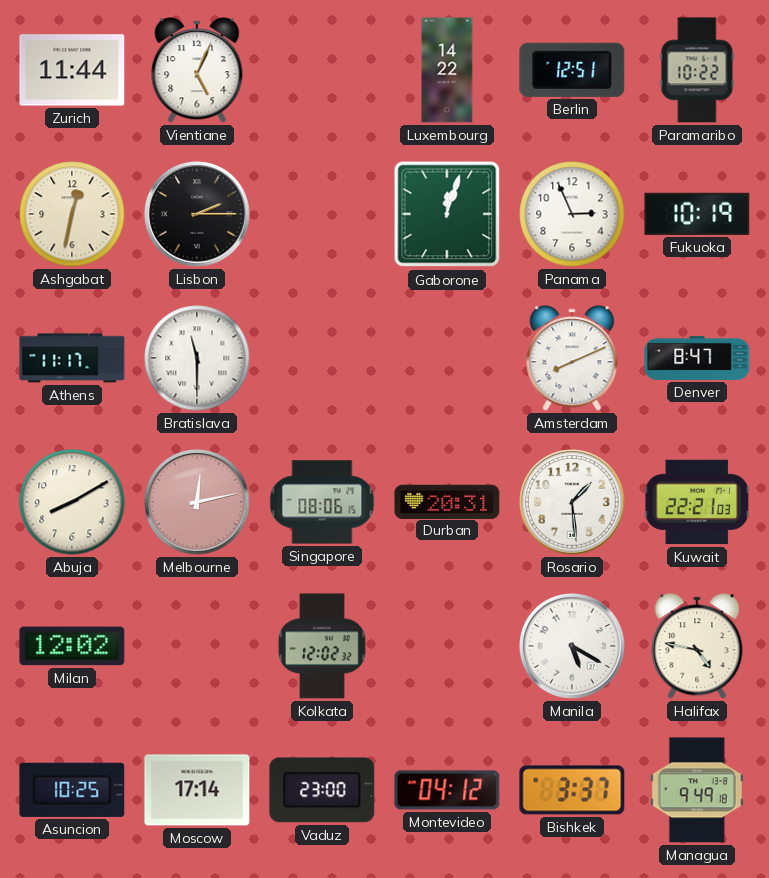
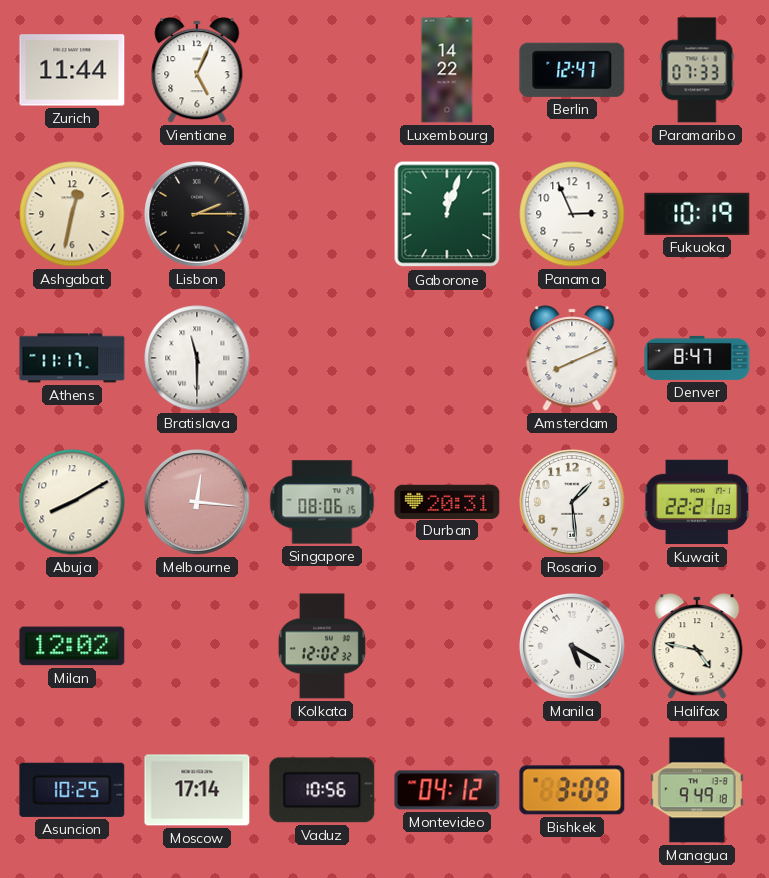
Berlin: 12:51 -> 12:47 (572, 70)
Paramaribo: 10:22 -> 07:33 (697, 70)
Melbourne: 12:13 -> 12:16 (198, 503)
Vaduz: 23:00 -> 10:56 (322, 790)
Bishkek: 3:37 -> 3:09 (572, 790)
